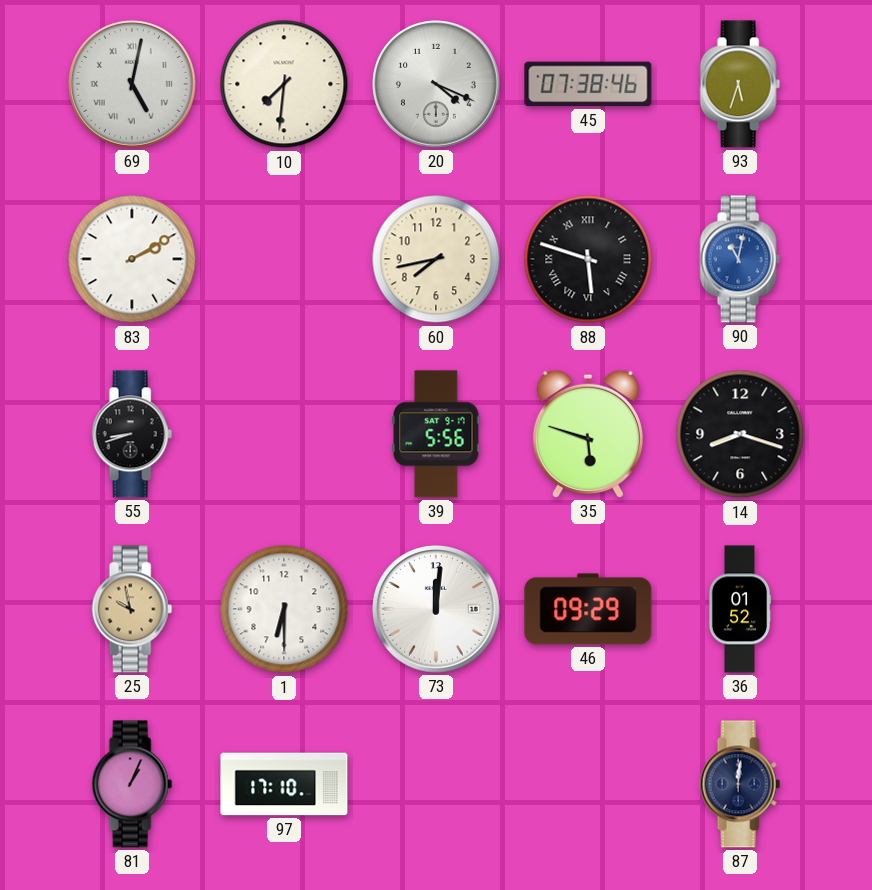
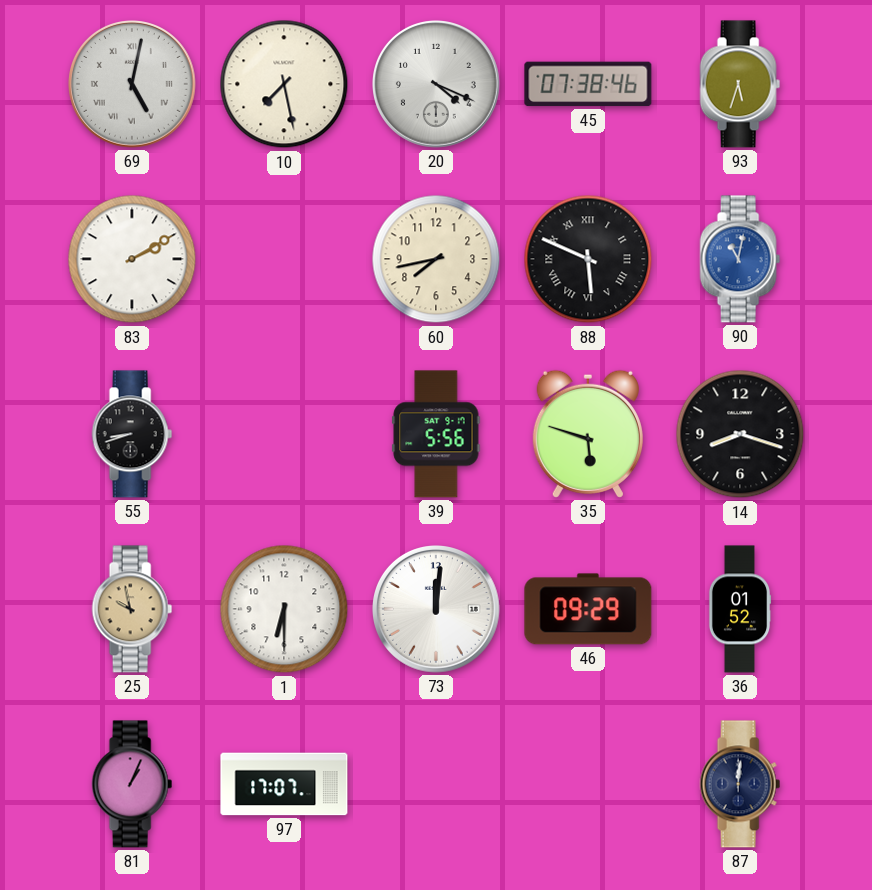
10: 7:31 -> 7:28 (284, 84)
88: 5:48 -> 5:49 (588, 259)
97: 17:10 -> 17:07 (284, 784)
